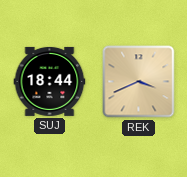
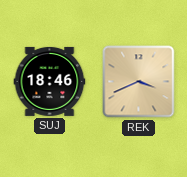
SUJ: 18:44 -> 18:46 (50, 81)
